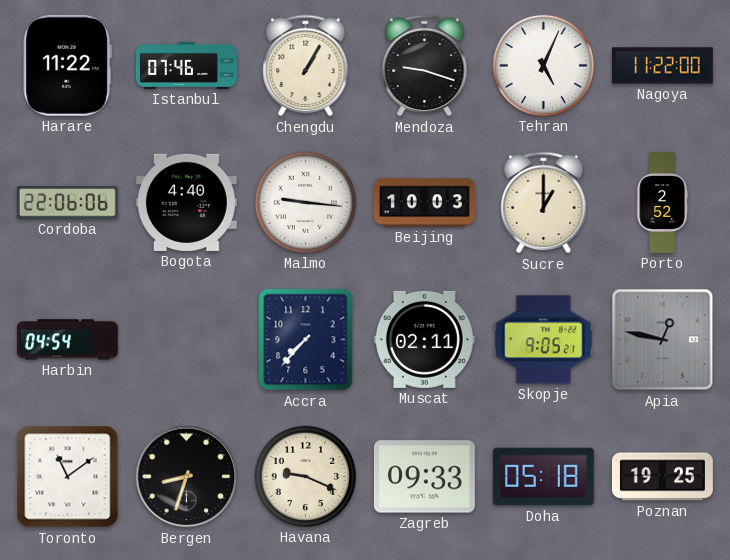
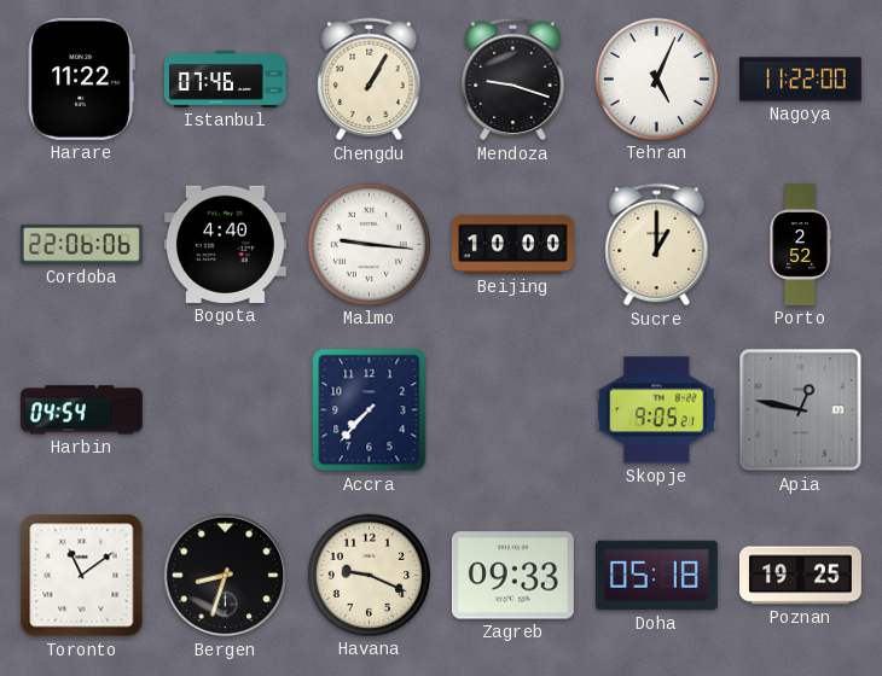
Beijing: 10:03 -> 10:00 (512, 245)
Muscat: 02:11 -> none (424, 339)
